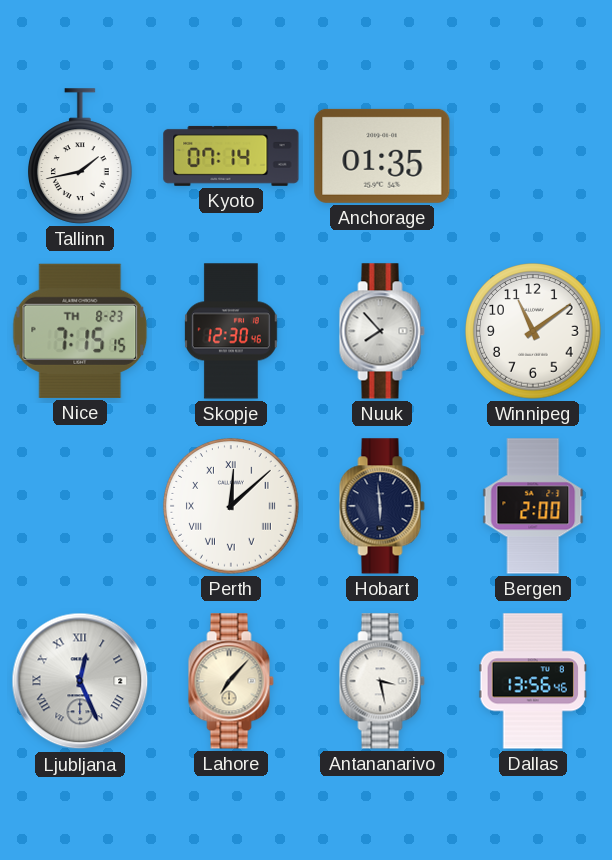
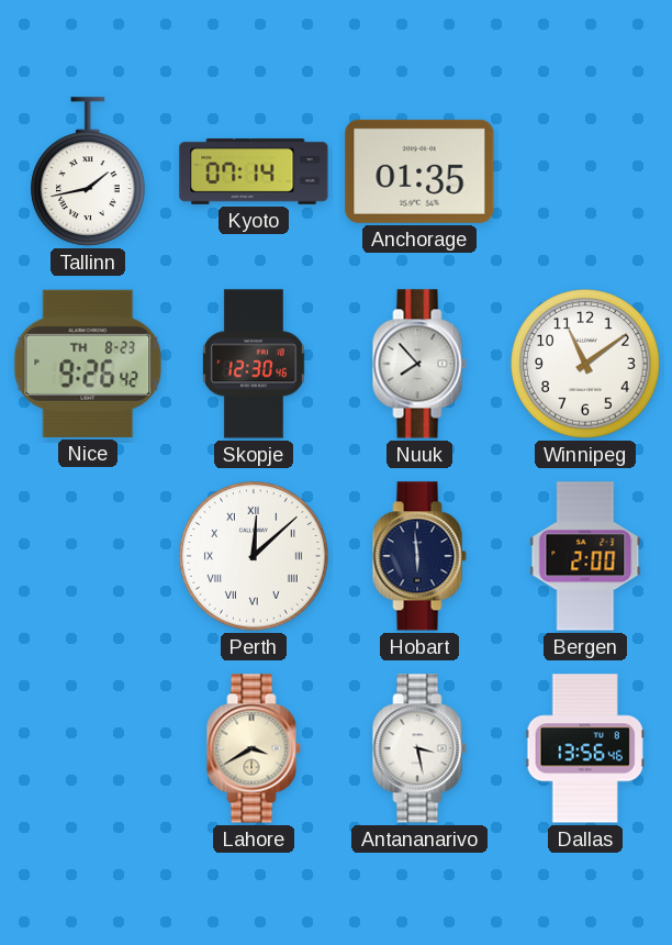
Nice: 7:15 -> 9:26 (88, 364)
Ljubljana: 12:26 -> none (80, 681)
Lahore: 7:07 -> 3:40 (254, 748)
